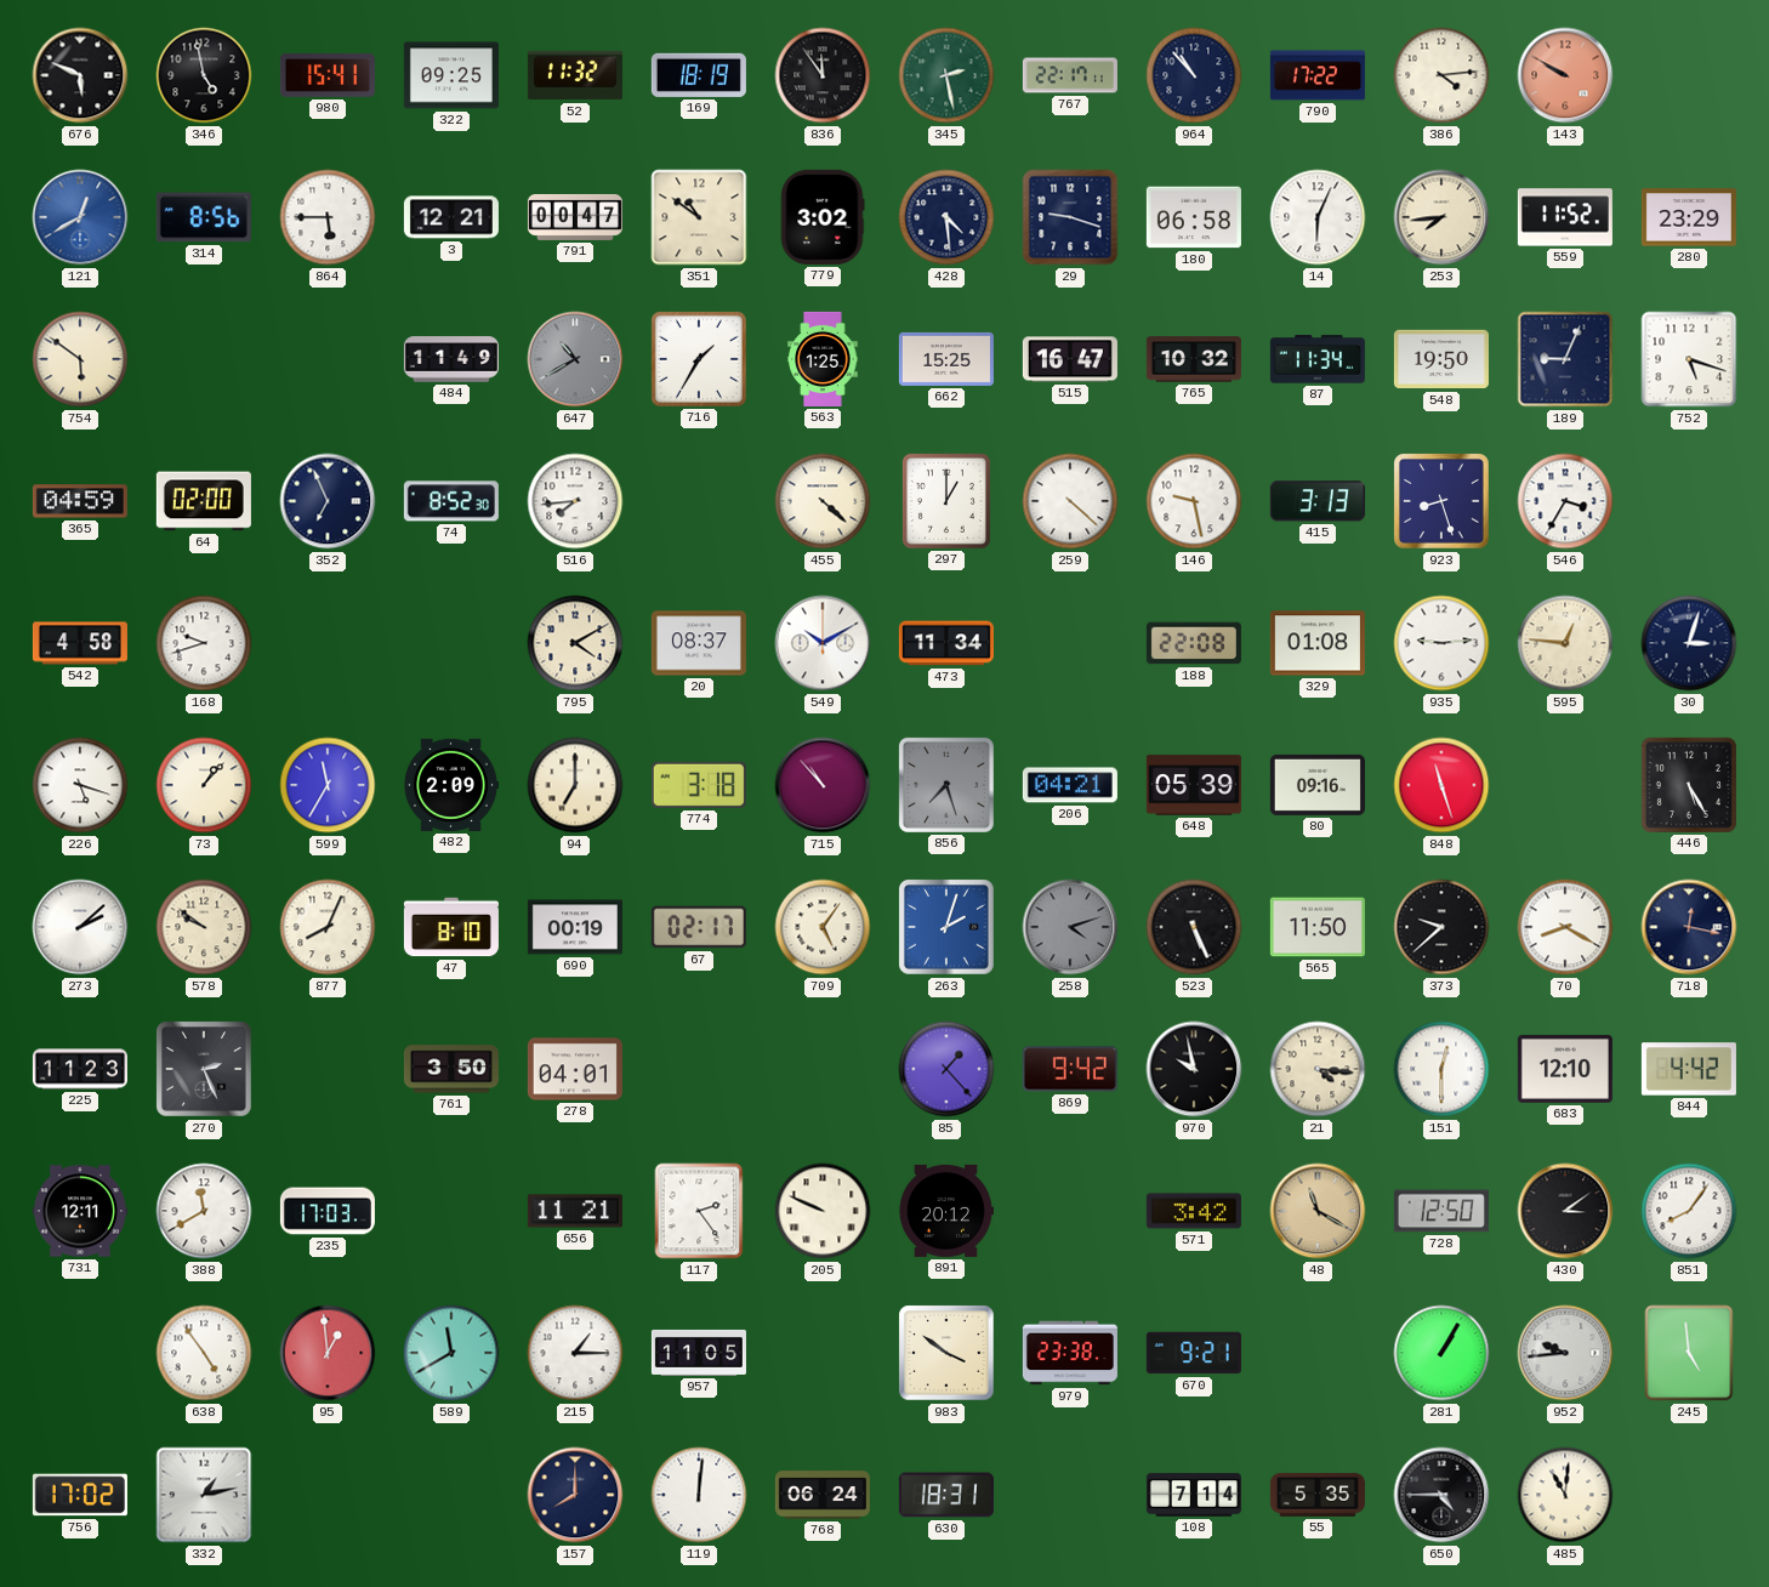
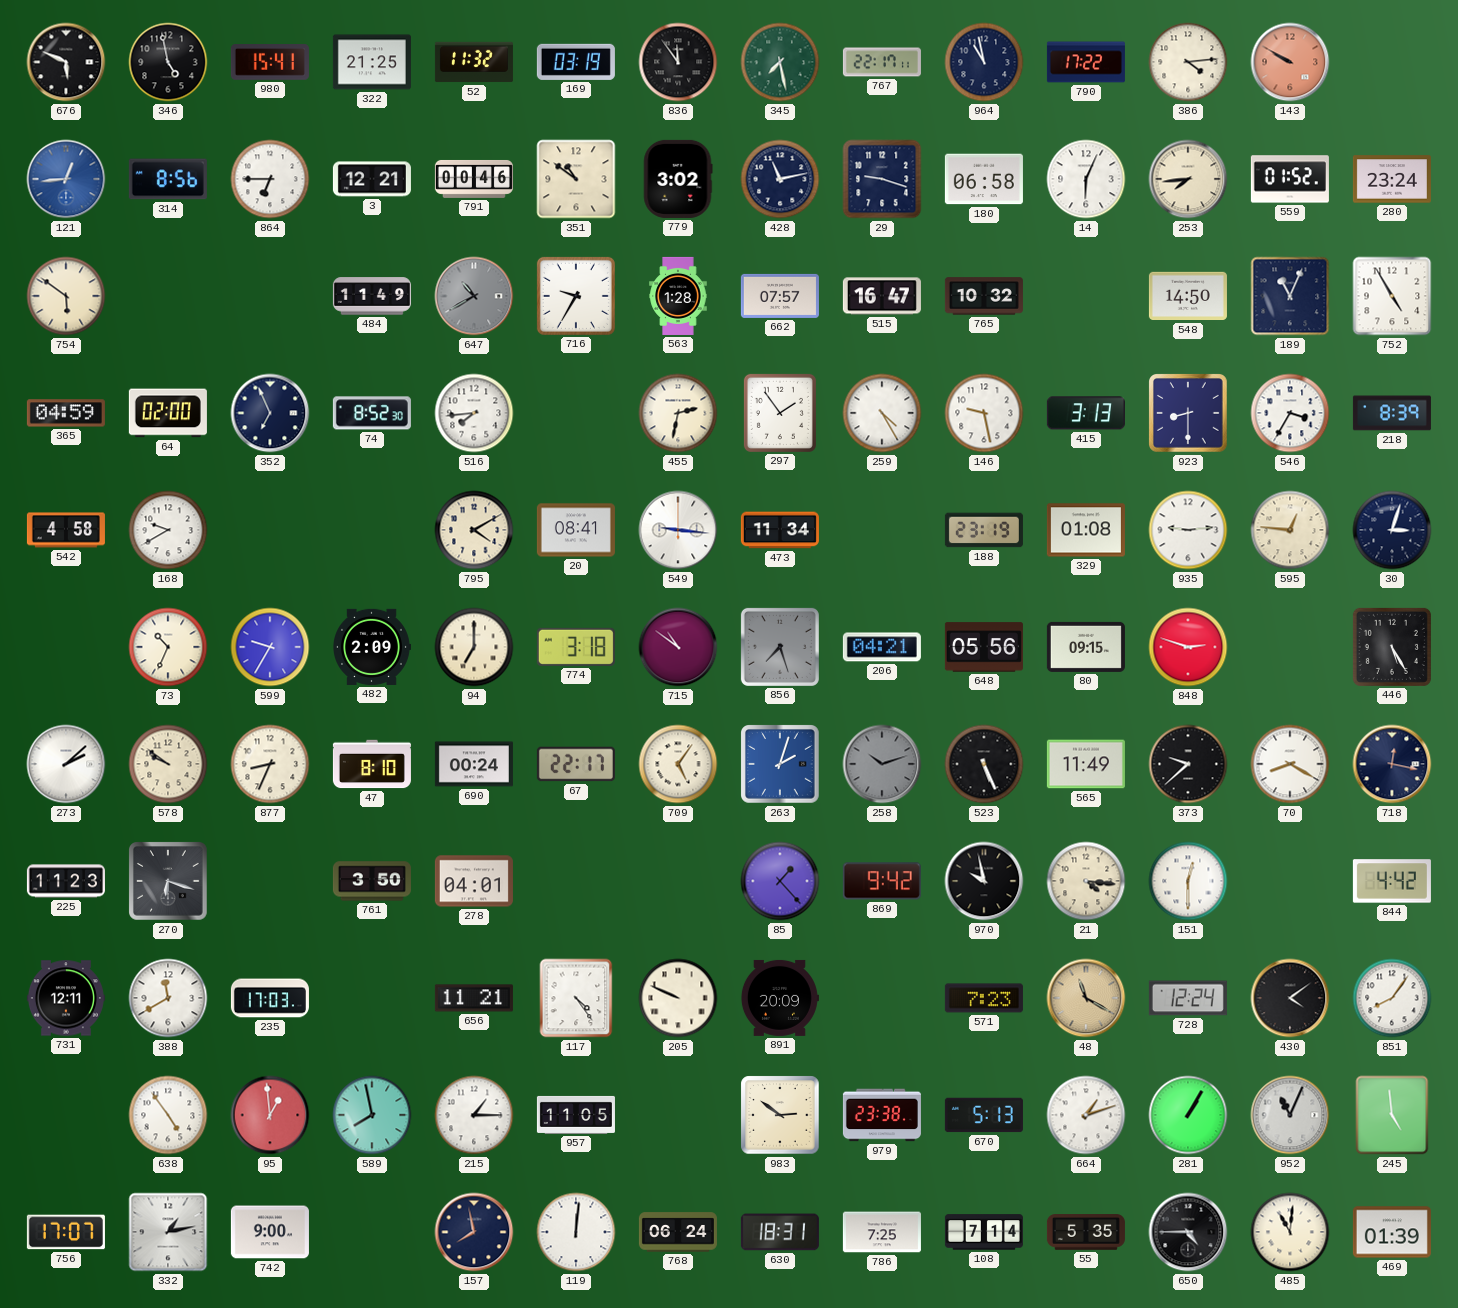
322: 09:25 -> 21:25 (372, 62)
169: 18:19 -> 03:19 (576, 62)
345: 2:28 -> 7:28 (780, 62)
964: 10:53 -> 10:58 (984, 62)
121: 12:40 -> 12:44 (66, 179)
864: 5:45 -> 6:45 (270, 179)
791: 00:47 -> 00:46 (474, 179)
428: 4:29 -> 11:13 (780, 179)
559: 11:52 -> 01:52 (1290, 179)
280: 23:29 -> 23:24 (1392, 179)
716: 1:35 -> 9:35 (576, 296)
563: 1:25 -> 1:28 (678, 296)
662: 15:25 -> 07:57 (780, 296)
87: 11:34 -> none (1318, 359)
548: 19:50 -> 14:50 (1188, 296)
189: 9:04 -> 11:04 (1290, 296)
752: 5:18 -> 4:55 (1392, 296)
455: 4:22 -> 2:32 (678, 413)
297: 1:00 -> 1:54 (780, 413)
259: 4:22 -> 4:25 (882, 413)
923: 8:27 -> 8:30 (1189, 414)
218: none -> 8:39 (1392, 413)
168: 9:42 -> 9:40 (168, 530)
20: 08:37 -> 08:41 (576, 530)
549: 10:10 -> 9:16 (678, 530)
188: 22:08 -> 23:19 (984, 530)
226: 5:18 -> none (80, 785)
73: 1:07 -> 10:34 (168, 647)
599: 11:35 -> 9:35 (270, 647)
715: 10:53 -> 10:51 (678, 647)
648: 05:39 -> 05:56 (984, 647)
80: 09:16 -> 09:15 (1086, 647)
848: 11:27 -> 2:48 (1188, 647)
877: 8:04 -> 8:34 (270, 764)
690: 00:19 -> 00:24 (474, 764)
67: 02:17 -> 22:17 (576, 764)
258: 4:12 -> 10:12 (882, 764)
565: 11:50 -> 11:49 (1086, 764)
270: 2:26 -> 6:18 (169, 882)
683: 12:10 -> none (1565, 1069)
117: 2:24 -> 4:24 (576, 998)
891: 20:12 -> 20:09 (779, 998)
571: 3:42 -> 7:23 (984, 998)
728: 12:50 -> 12:24 (1188, 998)
430: 3:09 -> 4:09 (1290, 998)
589: 11:40 -> 7:58 (372, 1115)
983: 3:51 -> 2:51 (780, 1115)
670: 9:21 -> 5:13 (984, 1115)
664: none -> 1:12 (1086, 1115)
952: 9:44 -> 11:04 (1290, 1115)
756: 17:02 -> 17:07 (66, 1232)
742: none -> 9:00 (270, 1232)
157: 8:00 -> 7:58 (474, 1232)
786: none -> 7:25 (882, 1232)
469: none -> 01:39 (1392, 1232)
